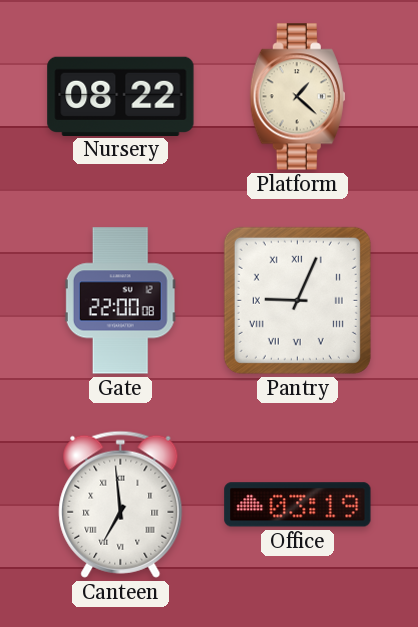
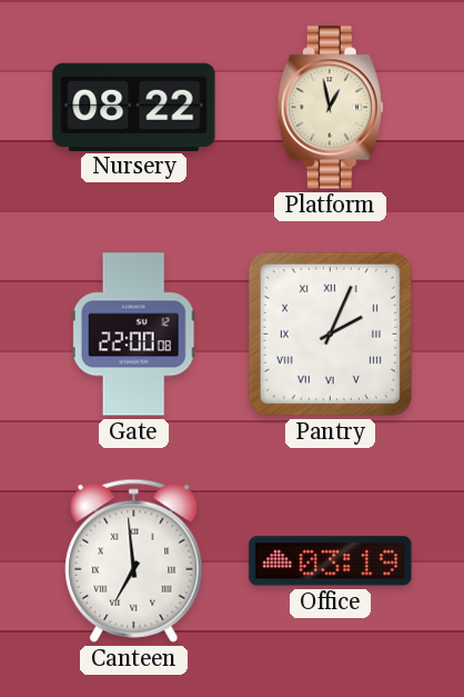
Platform: 1:22 -> 12:58 (330, 108)
Pantry: 9:04 -> 2:04 (330, 333)
